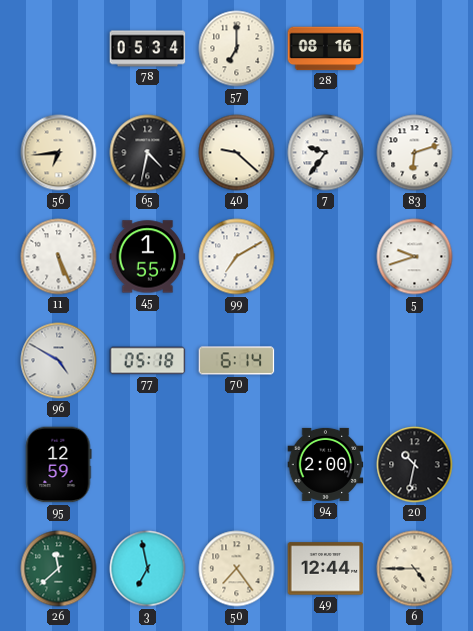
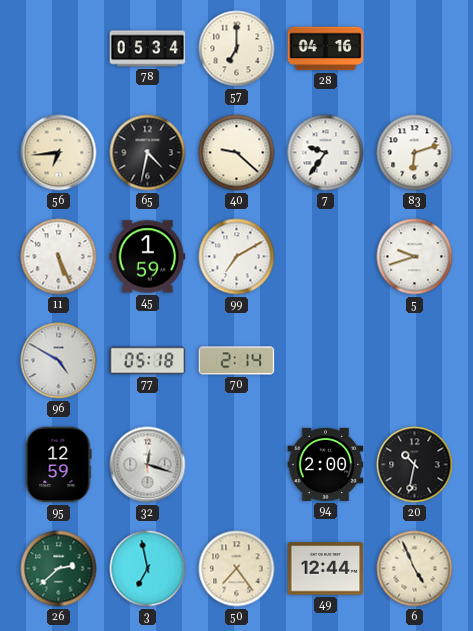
28: 08:16 -> 04:16 (326, 49)
45: 1:55 -> 1:59 (148, 257)
70: 6:14 -> 2:14 (237, 361)
32: none -> 12:18 (148, 465)
26: 11:38 -> 2:38 (59, 569)
6: 4:45 -> 4:56 (415, 569)
